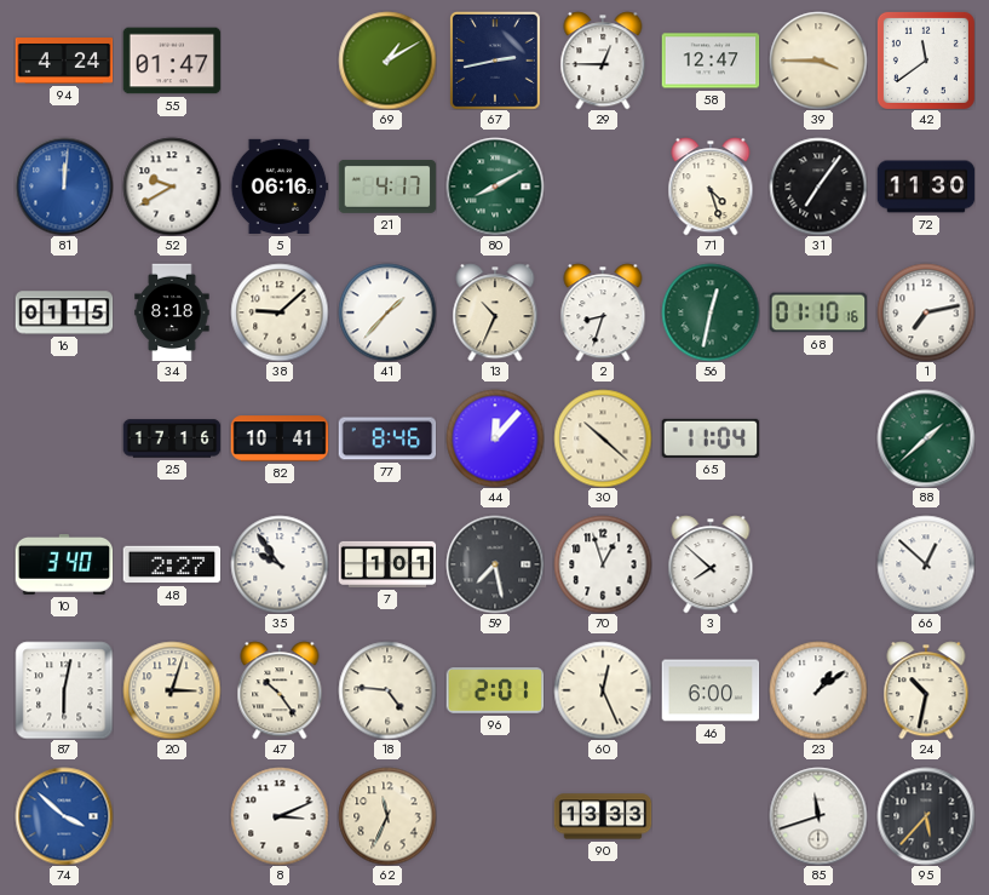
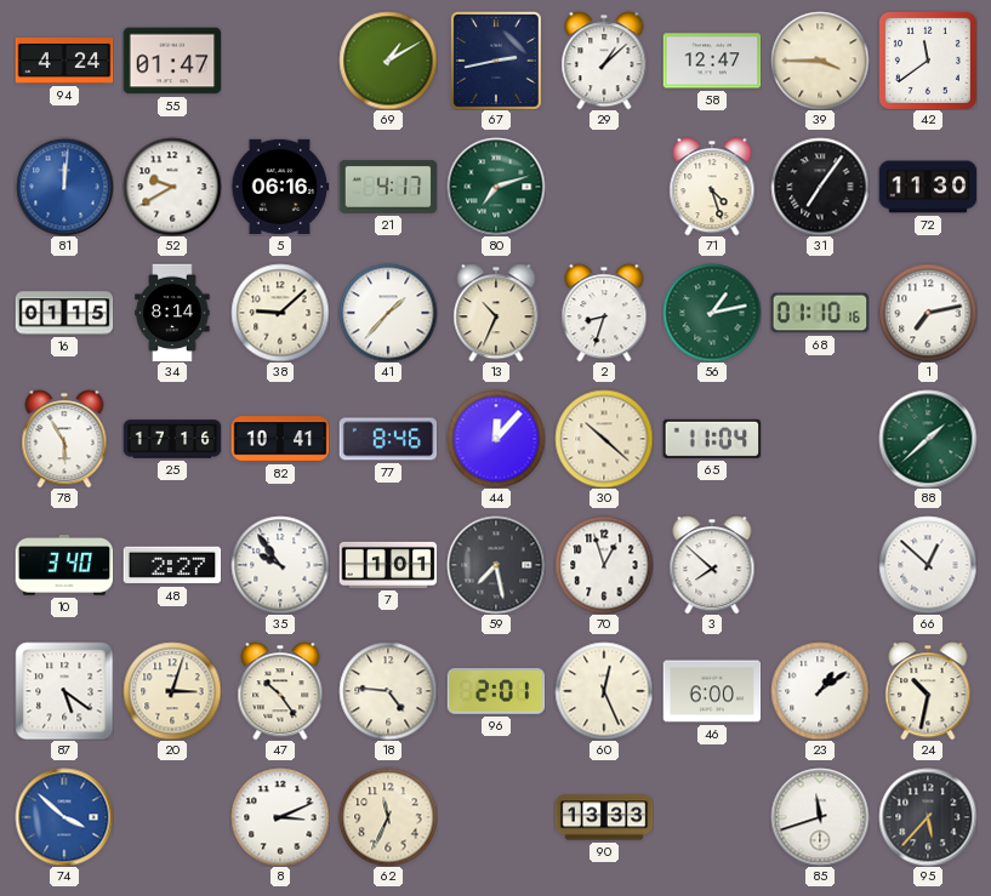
29: 12:45 -> 1:08 (604, 61)
80: 8:10 -> 7:12 (496, 187)
34: 8:18 -> 8:14 (172, 313)
56: 12:32 -> 1:13 (712, 313)
78: none -> 5:55 (64, 439)
87: 6:02 -> 5:21 (64, 691)
